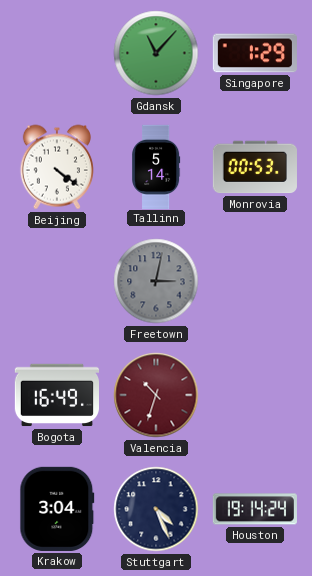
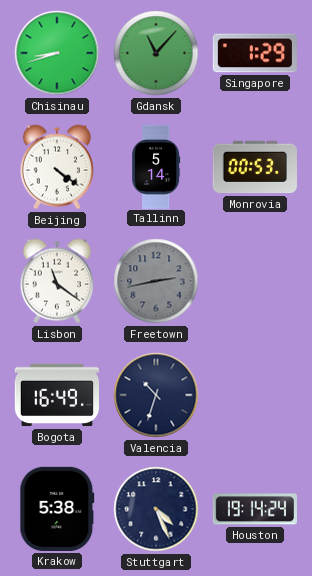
Chisinau: none -> 8:42 (57, 53)
Lisbon: none -> 11:21 (57, 281)
Freetown: 3:02 -> 2:43 (156, 281)
Valencia dial: burgundy -> navy (156, 395)
Krakow: 3:04 -> 5:38 (57, 509)
